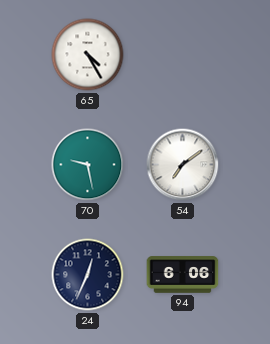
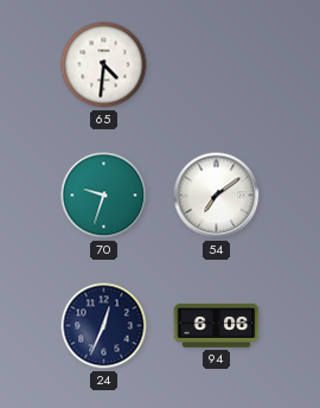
65: 4:25 -> 4:31 (104, 65)
70: 9:28 -> 9:33 (104, 196)
